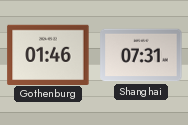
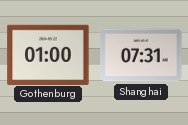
Gothenburg: 01:46 -> 01:00 (48, 54)
